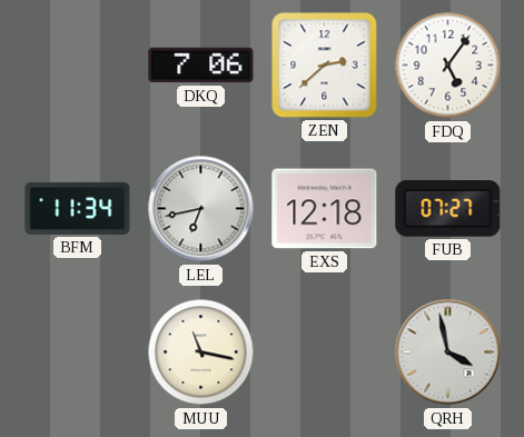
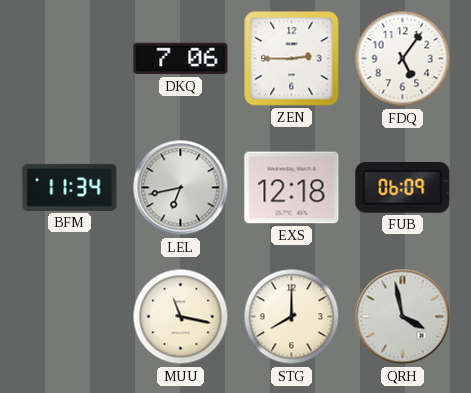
ZEN: 2:38 -> 2:45 (292, 59)
FUB: 07:27 -> 06:09 (403, 188)
STG: none -> 8:00 (292, 317)
